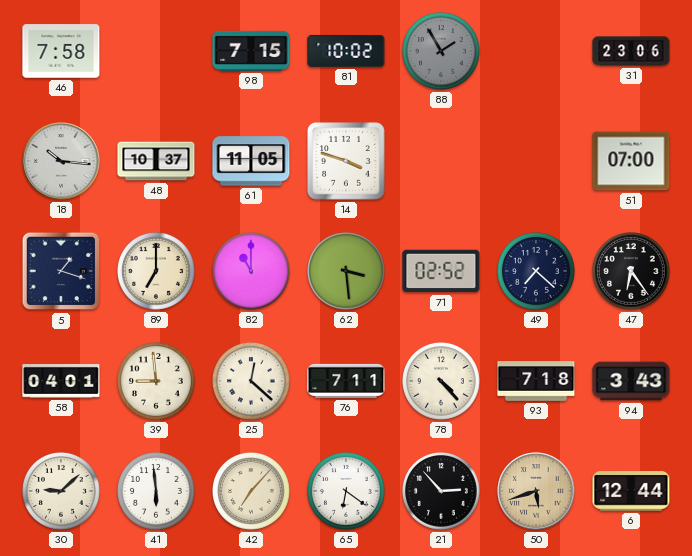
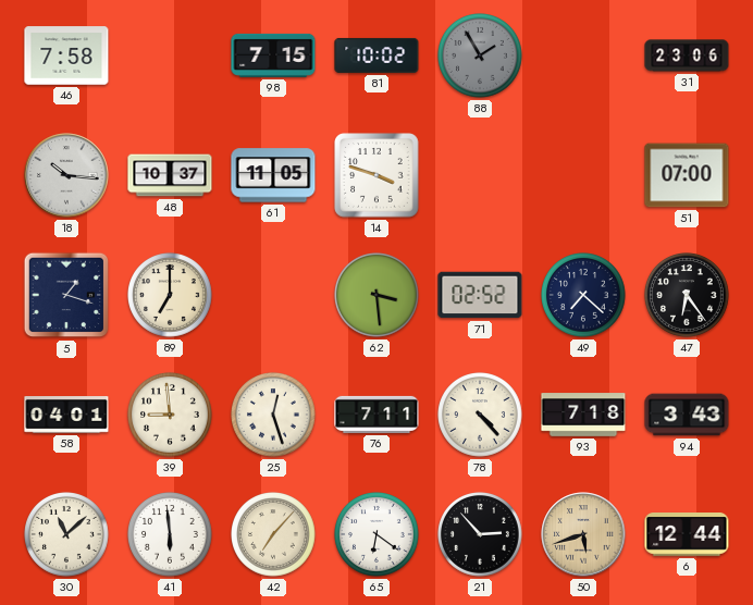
82: 11:00 -> none (252, 272)
25: 12:22 -> 12:27 (274, 416)
30: 9:08 -> 11:08 (67, 535)
